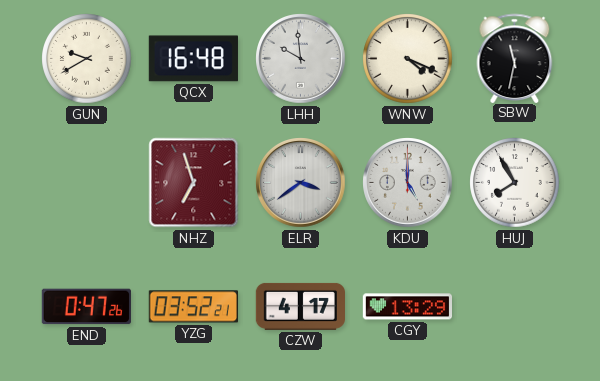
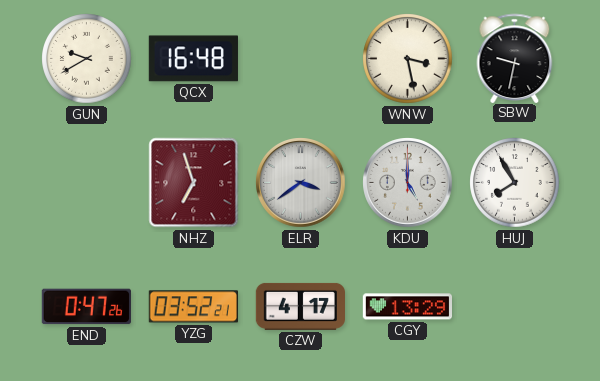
LHH: 9:59 -> none (301, 59)
WNW: 4:19 -> 3:28 (408, 59)
SBW: 11:32 -> 9:32 (515, 58)
